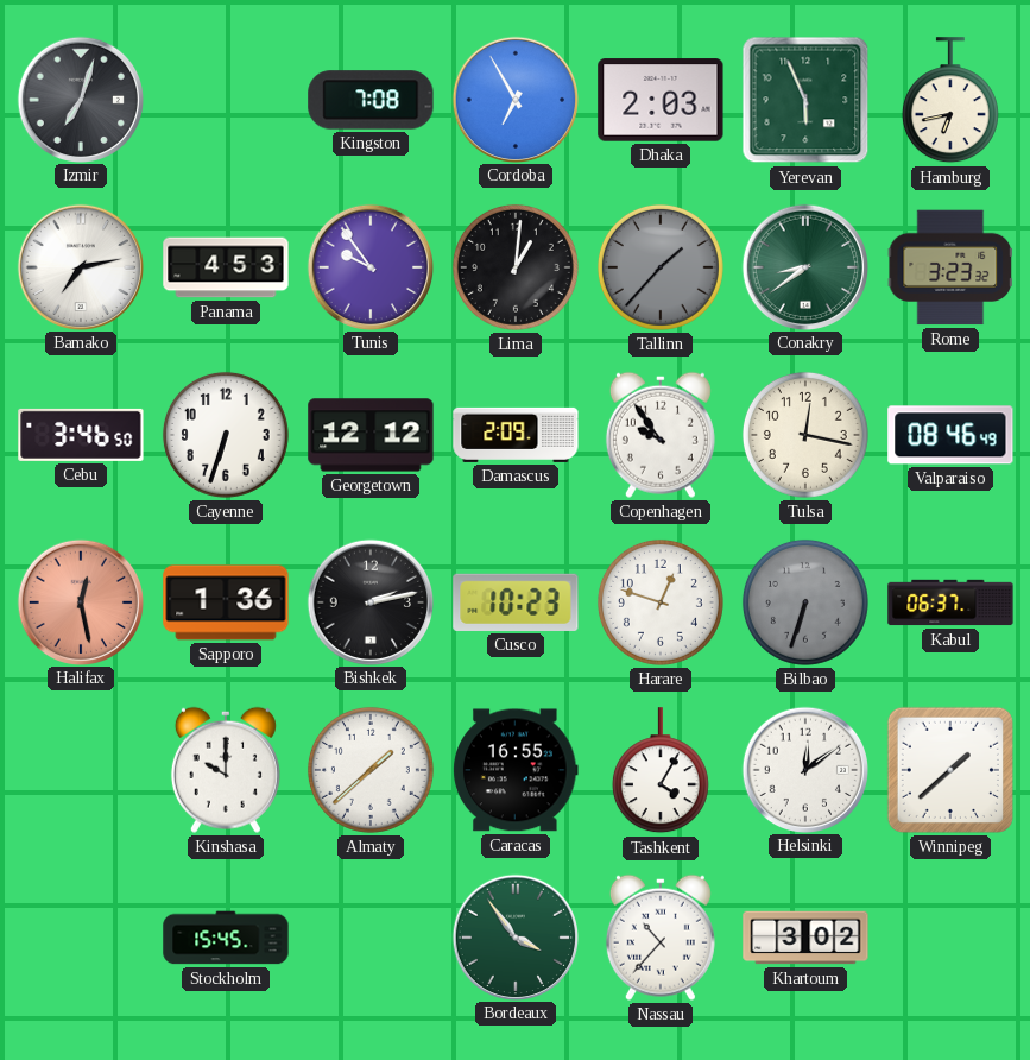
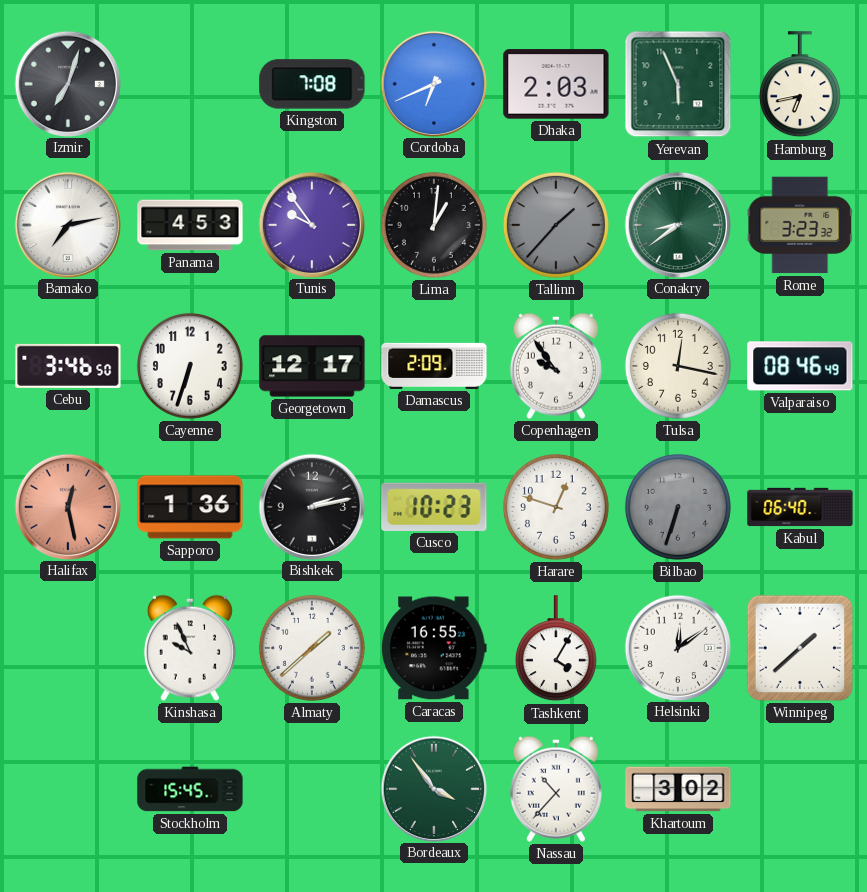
Cordoba: 6:55 -> 6:41 (433, 83)
Georgetown: 12:12 -> 12:17 (312, 366)
Kabul: 06:37 -> 06:40 (800, 507)
Kinshasa: 10:00 -> 9:56 (190, 648)
